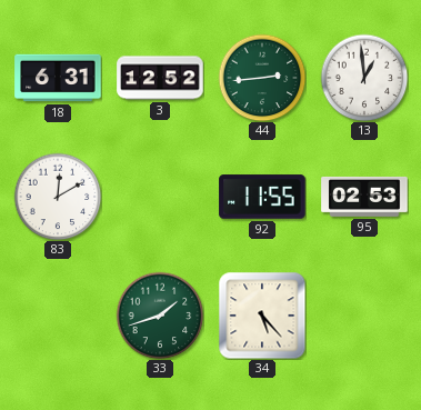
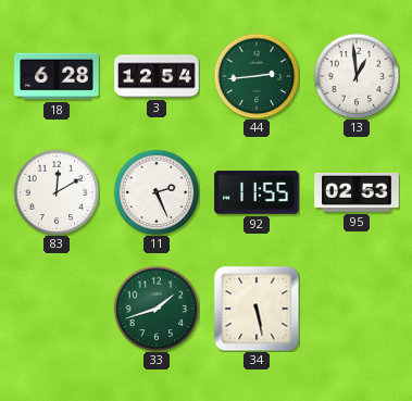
18: 6:31 -> 6:28 (57, 76)
3: 12:52 -> 12:54 (157, 76)
11: none -> 2:26 (157, 192)
34: 5:23 -> 5:28 (257, 309)
